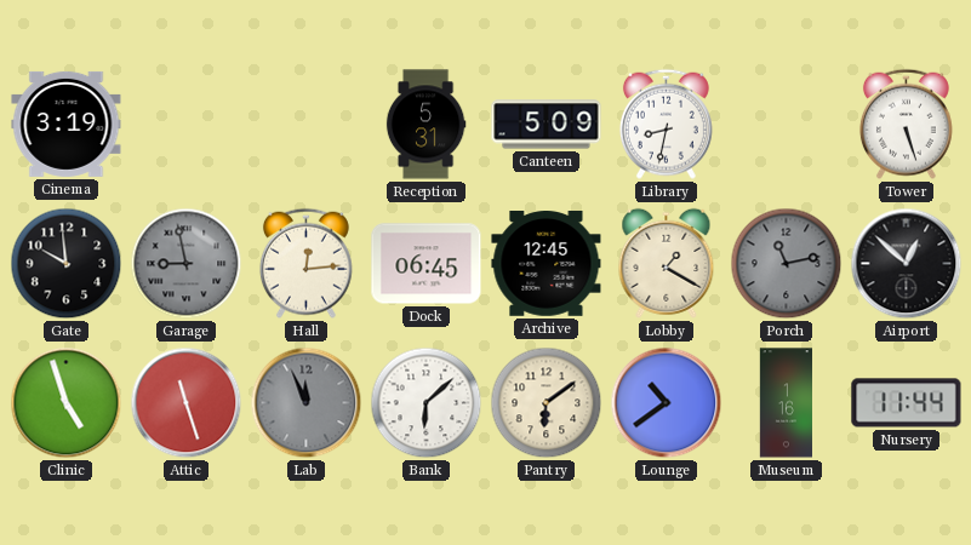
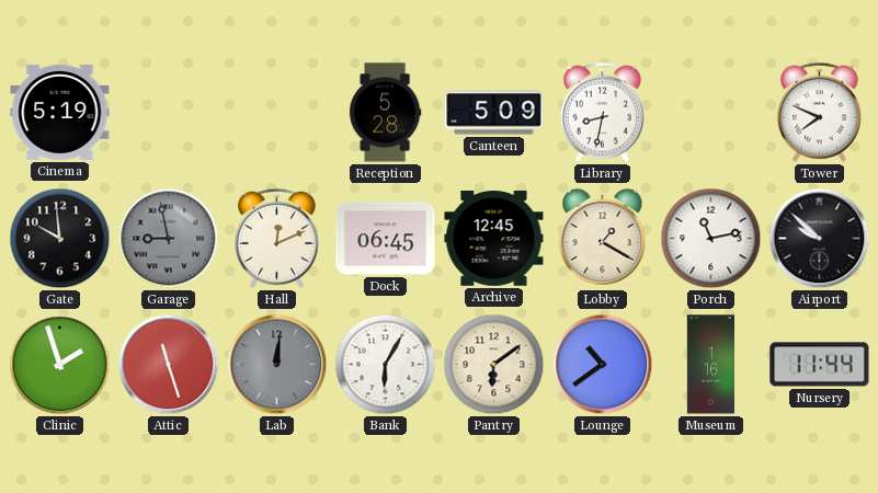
Cinema: 3:19 -> 5:19 (60, 112)
Reception: 5:31 -> 5:28 (385, 113)
Tower: 5:27 -> 7:49 (819, 112)
Hall: 12:14 -> 12:11 (276, 238)
Porch dial: grey -> white (711, 239)
Airport: 12:52 -> 9:52 (820, 239)
Clinic: 4:57 -> 1:57 (60, 365)
Lab: 11:56 -> 12:01 (277, 365)
Bank: 6:08 -> 6:05 (386, 365)
